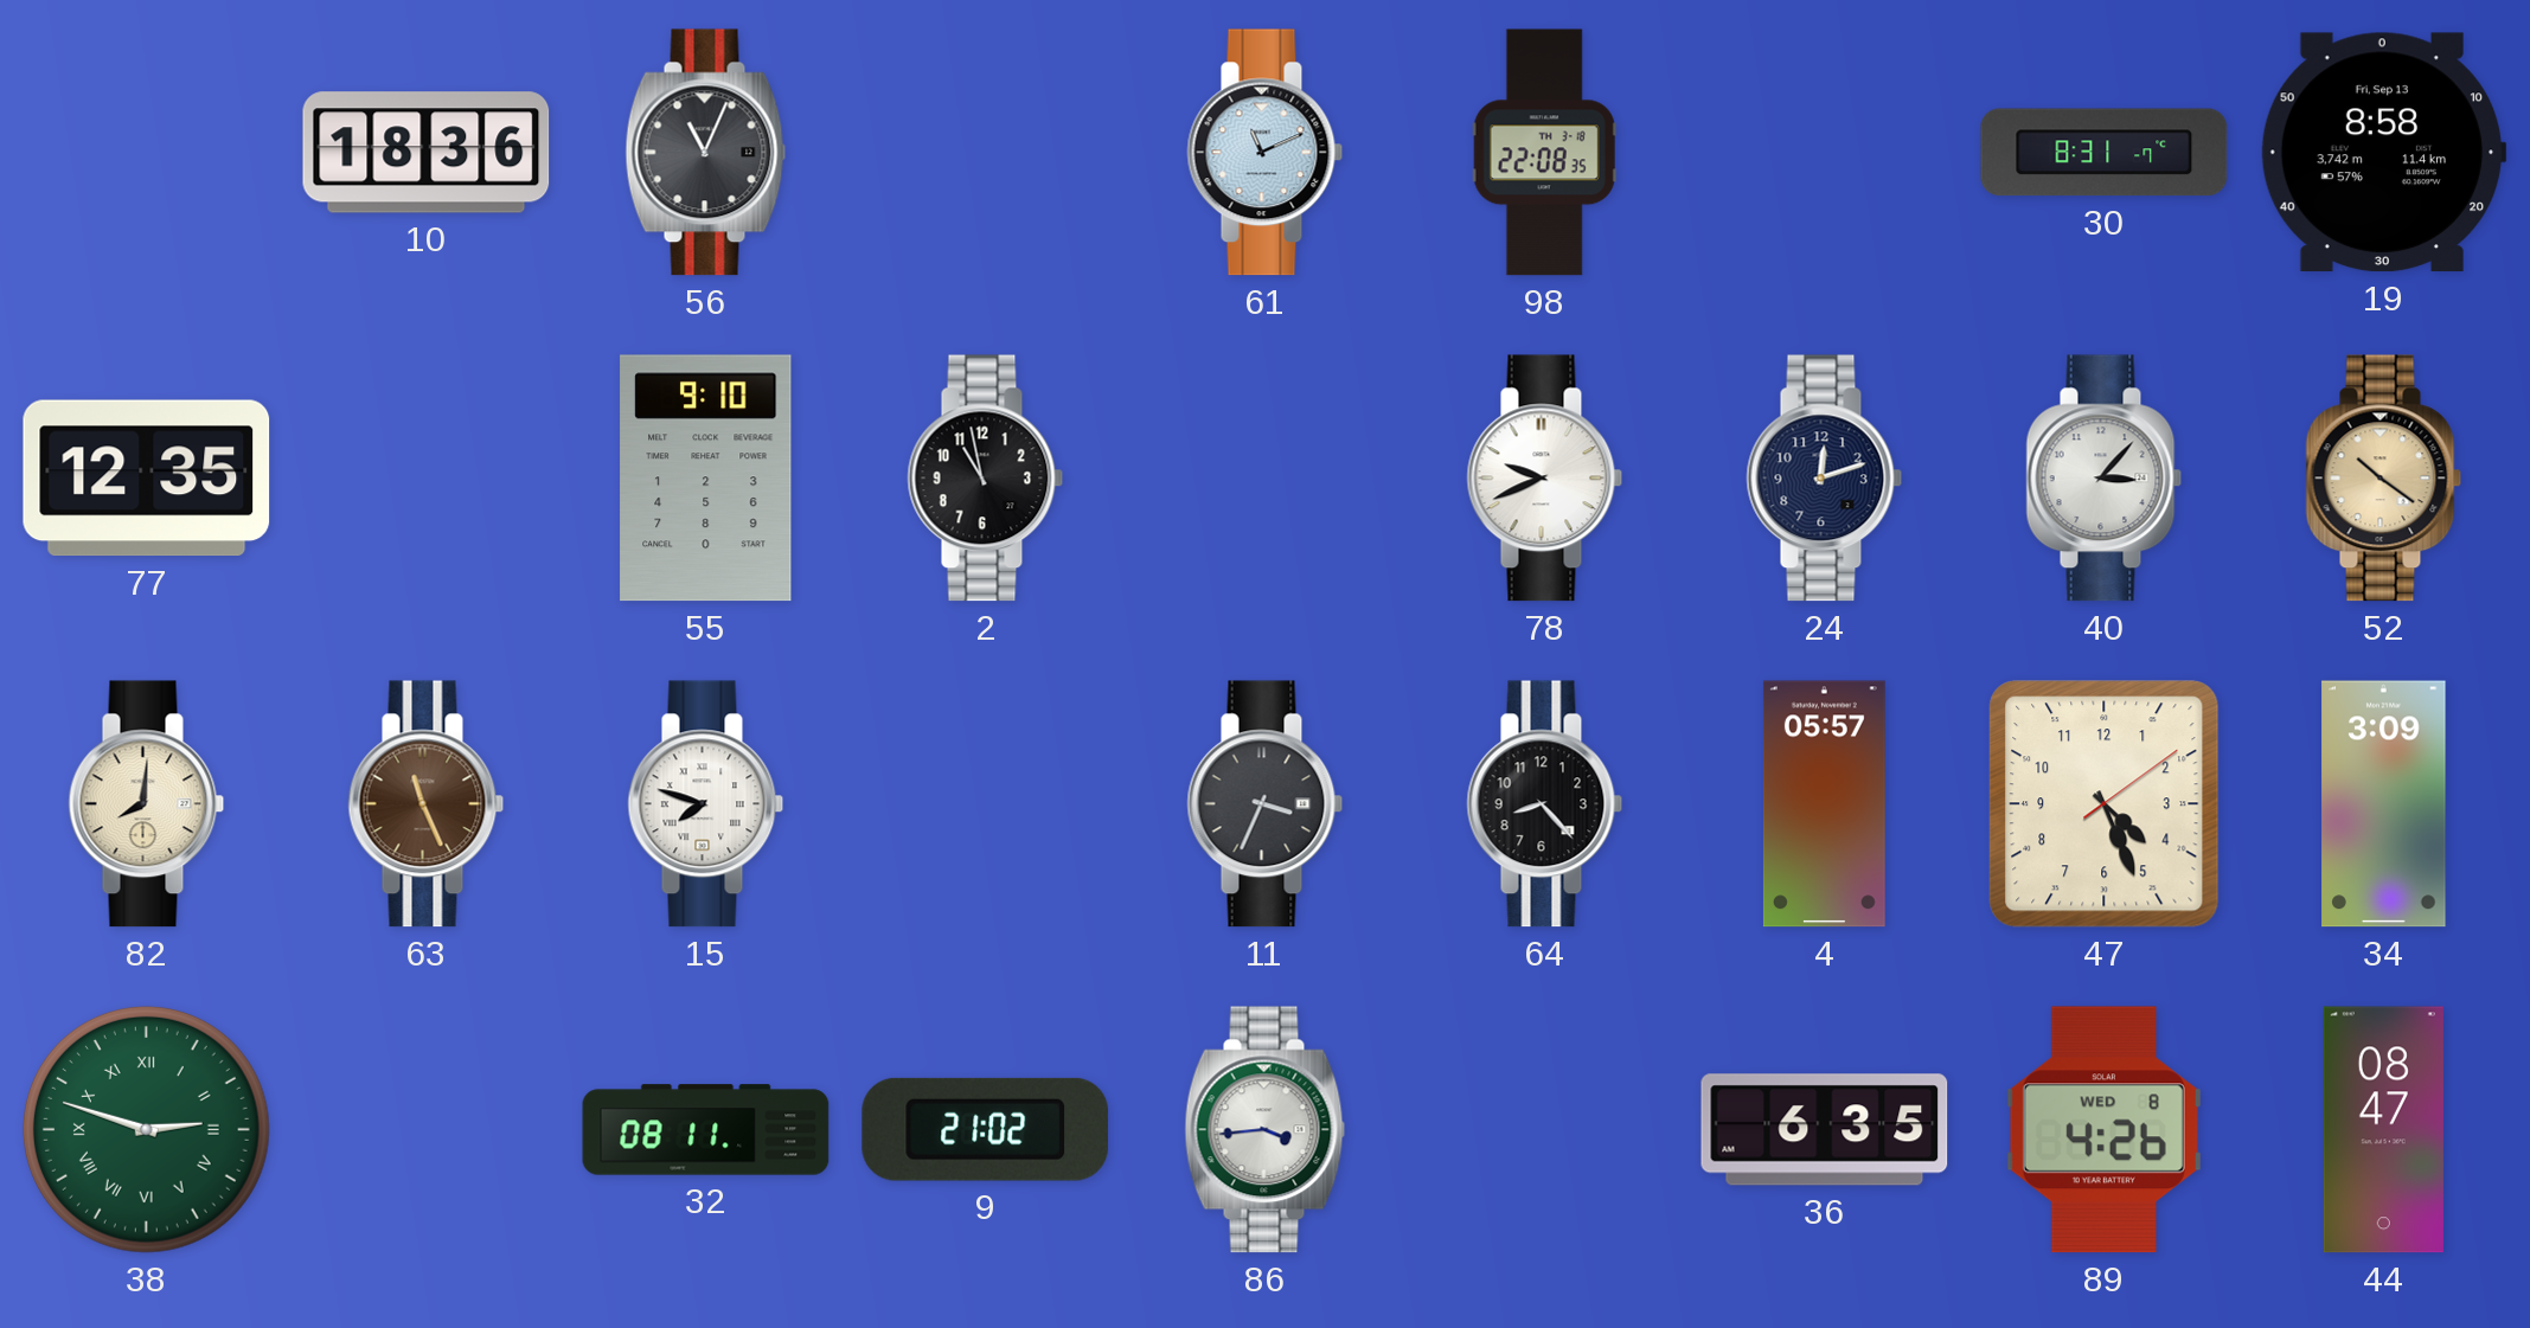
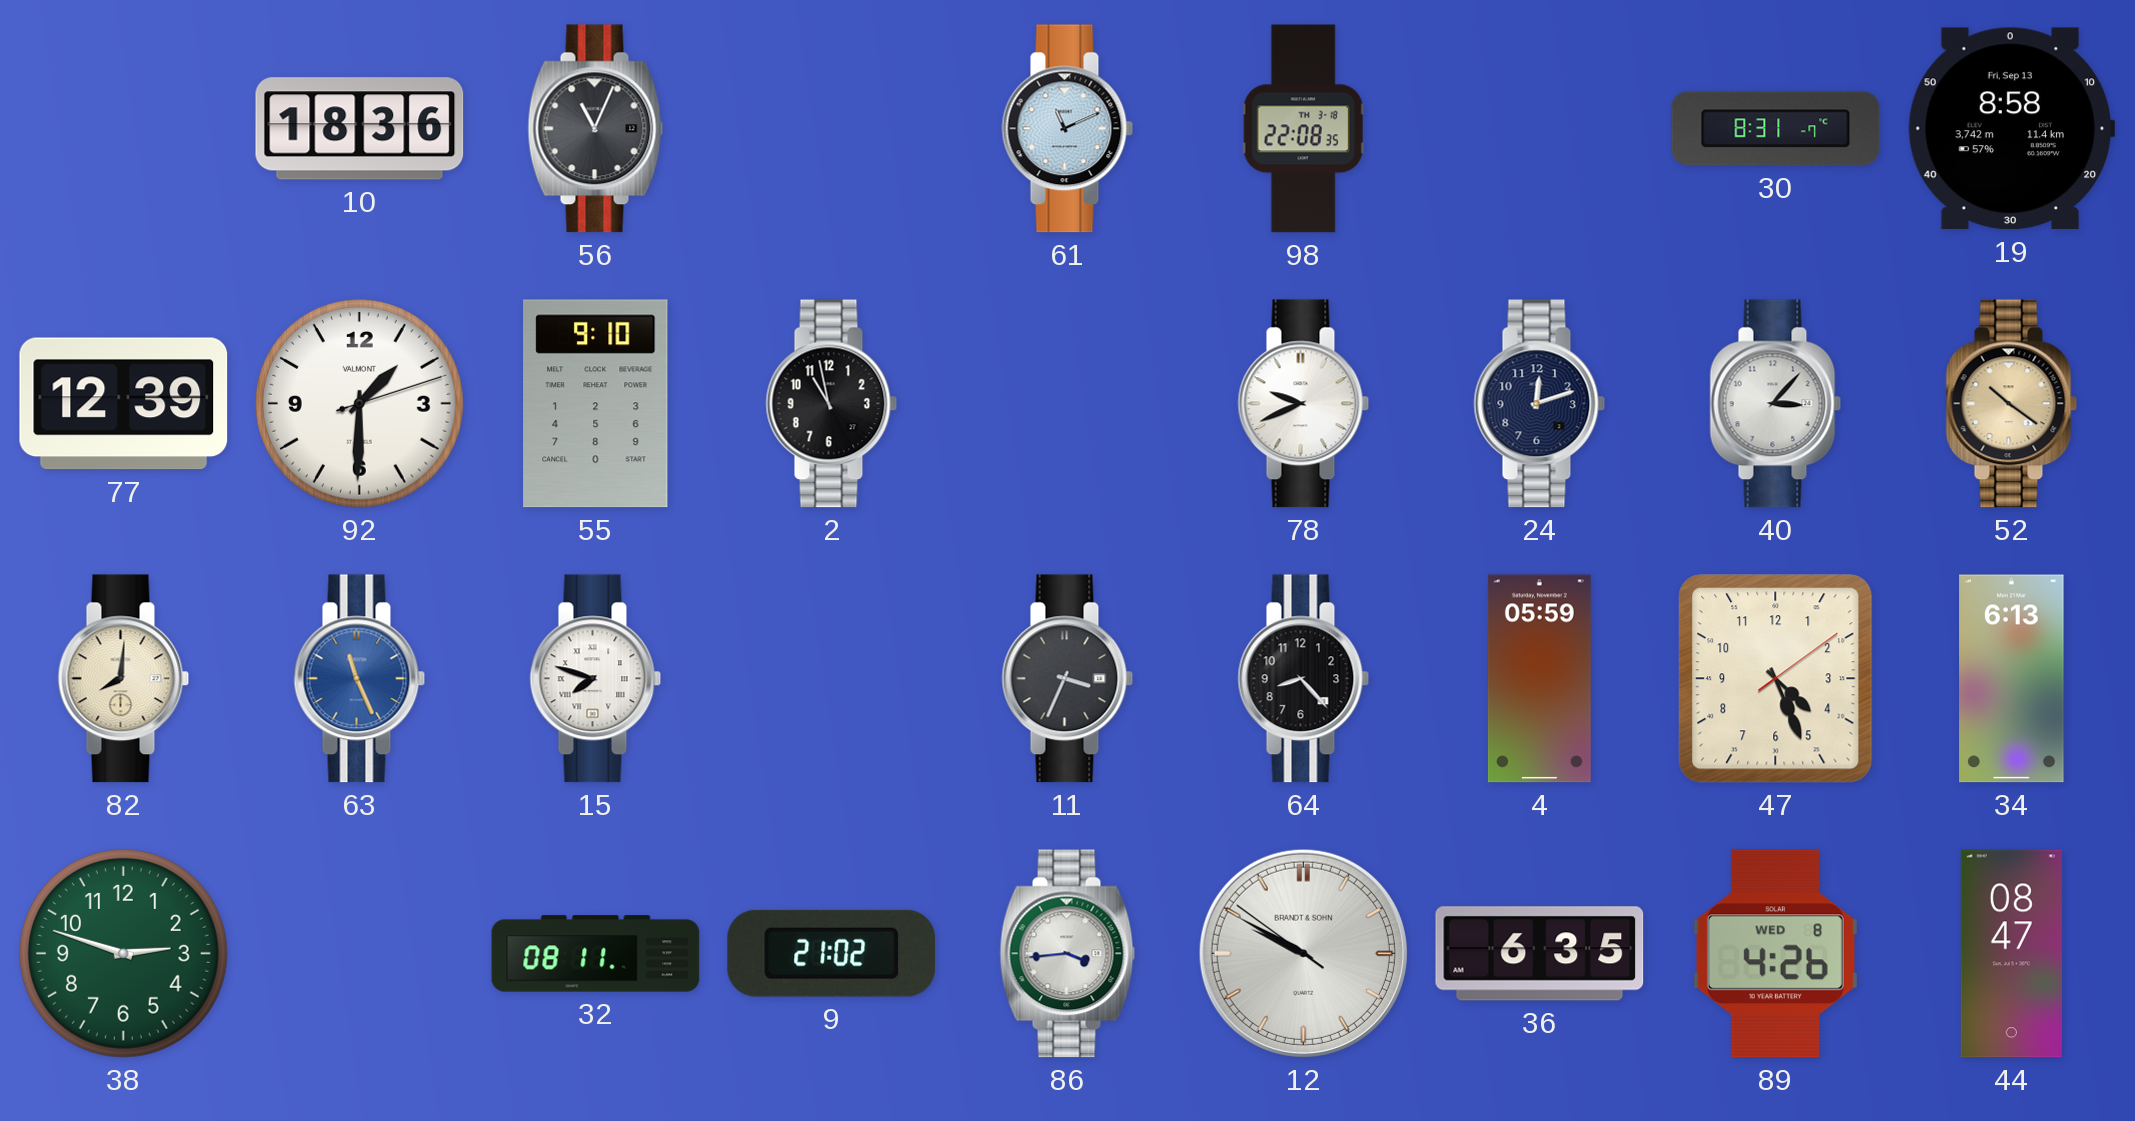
77: 12:35 -> 12:39 (124, 404)
92: none -> 1:30 (359, 403)
63 dial: brown -> blue (360, 679)
4: 05:57 -> 05:59 (1539, 679)
34: 3:09 -> 6:13 (2012, 679)
38 numerals: Roman -> Arabic (123, 953)
12: none -> 9:49 (1303, 953)
